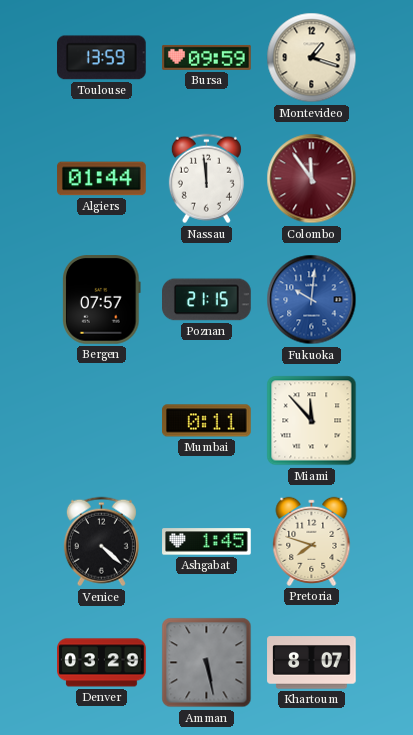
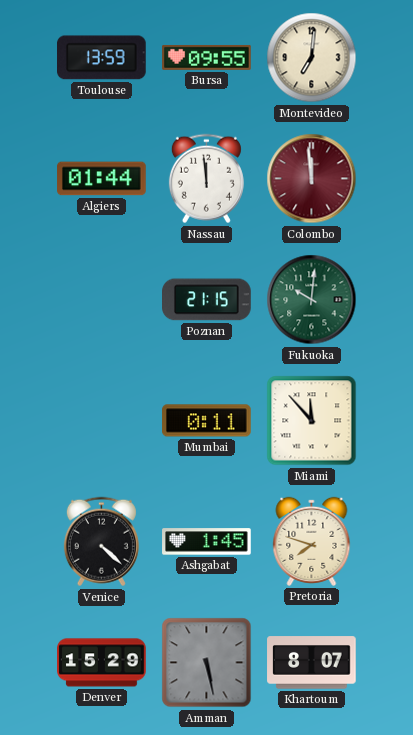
Bursa: 09:59 -> 09:55 (207, 57)
Montevideo: 1:18 -> 7:01 (312, 58)
Colombo: 11:54 -> 11:59 (312, 179)
Bergen: 07:57 -> none (102, 300)
Fukuoka dial: blue -> green (312, 300)
Denver: 03:29 -> 15:29 (102, 663)
